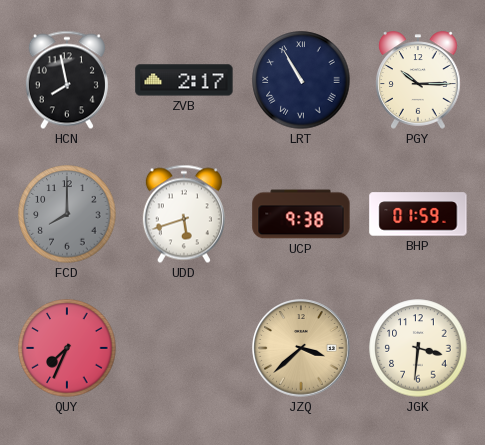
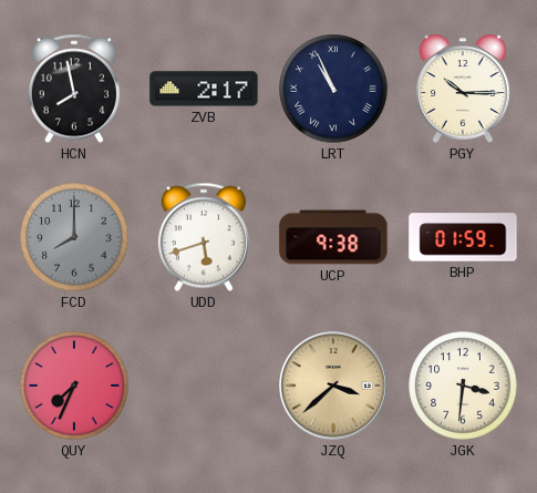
LRT: 10:55 -> 10:56 (333, 89)
